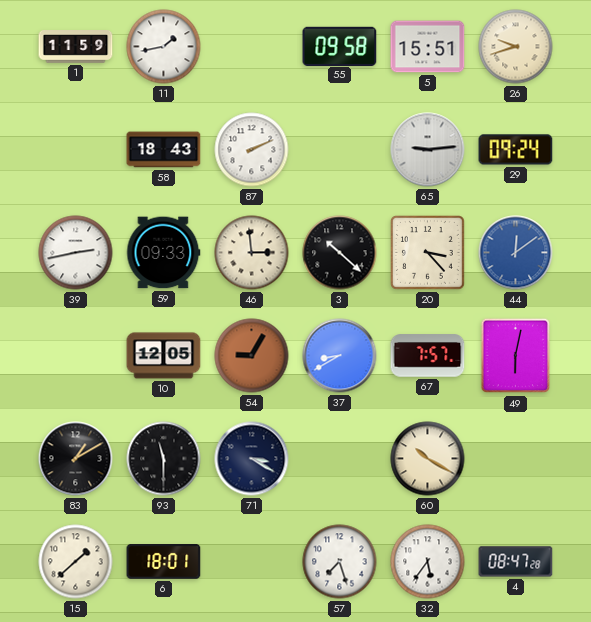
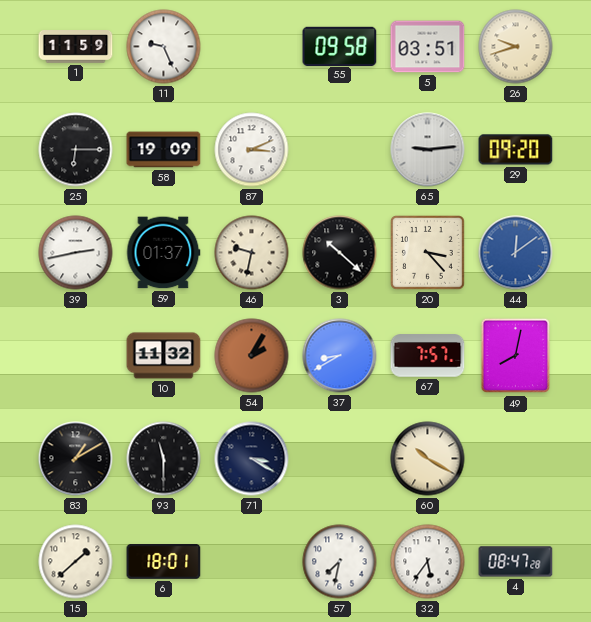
11: 1:43 -> 9:26 (164, 47)
5: 15:51 -> 03:51 (428, 47)
25: none -> 6:15 (76, 150)
58: 18:43 -> 19:09 (164, 150)
87: 2:11 -> 3:11 (252, 150)
29: 09:24 -> 09:20 (516, 150)
59: 09:33 -> 01:37 (164, 253)
46: 2:59 -> 9:32 (252, 253)
10: 12:05 -> 11:32 (164, 356)
54: 9:05 -> 2:05 (252, 356)
49: 6:02 -> 8:02 (516, 356)
57: 7:27 -> 7:32 (340, 562)
